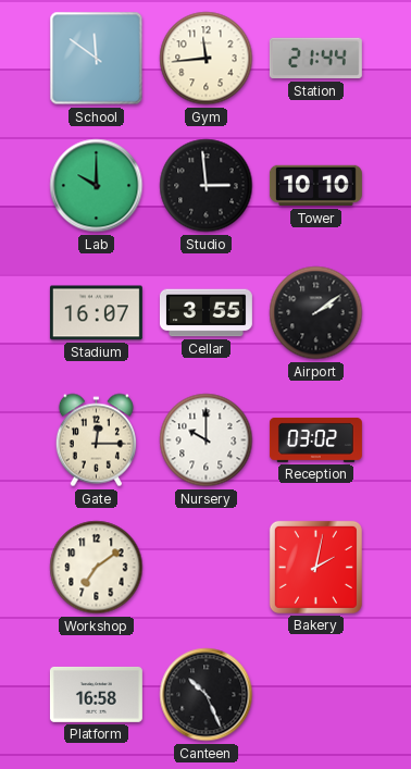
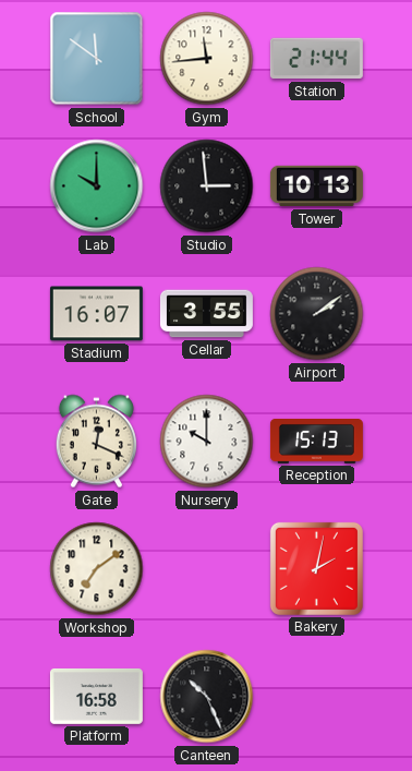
Tower: 10:10 -> 10:13 (316, 186)
Gate: 12:15 -> 12:19 (96, 442)
Reception: 03:02 -> 15:13 (316, 441)
